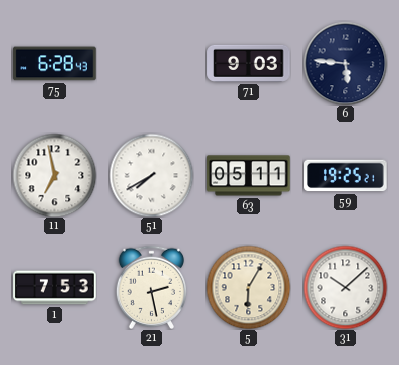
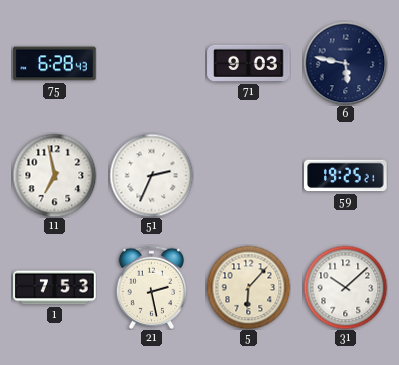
6: 5:46 -> 5:47 (345, 63)
51: 7:40 -> 2:34 (151, 175)
63: 05:11 -> none (249, 176)
5: 6:05 -> 6:07 (248, 287)
